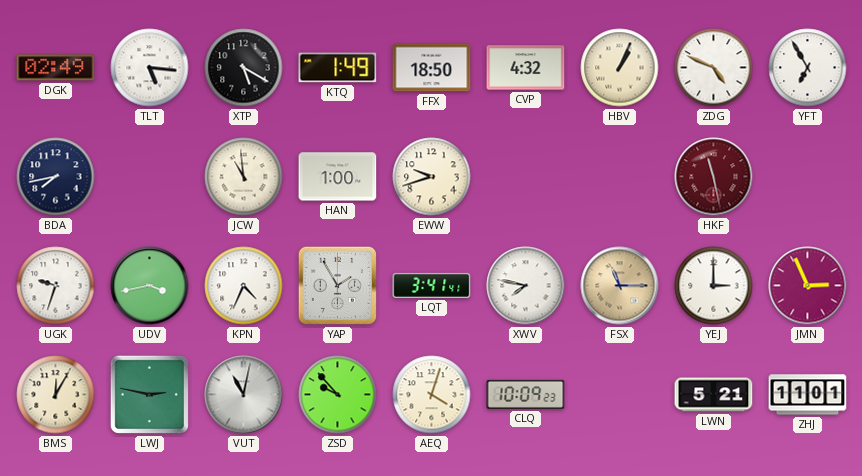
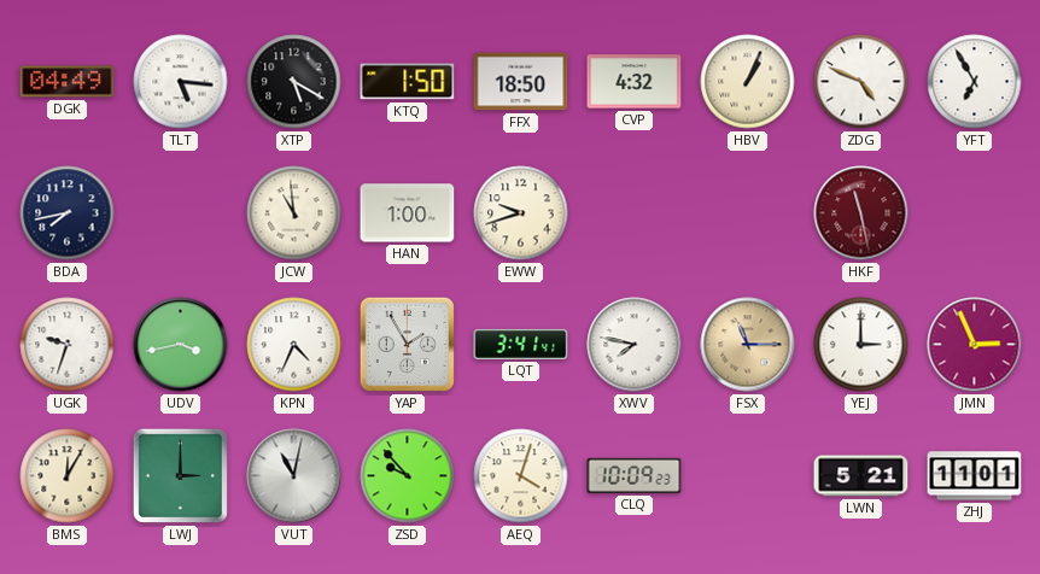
DGK: 02:49 -> 04:49 (68, 82)
KTQ: 1:49 -> 1:50 (408, 82)
LWJ: 2:47 -> 3:00 (180, 475)
